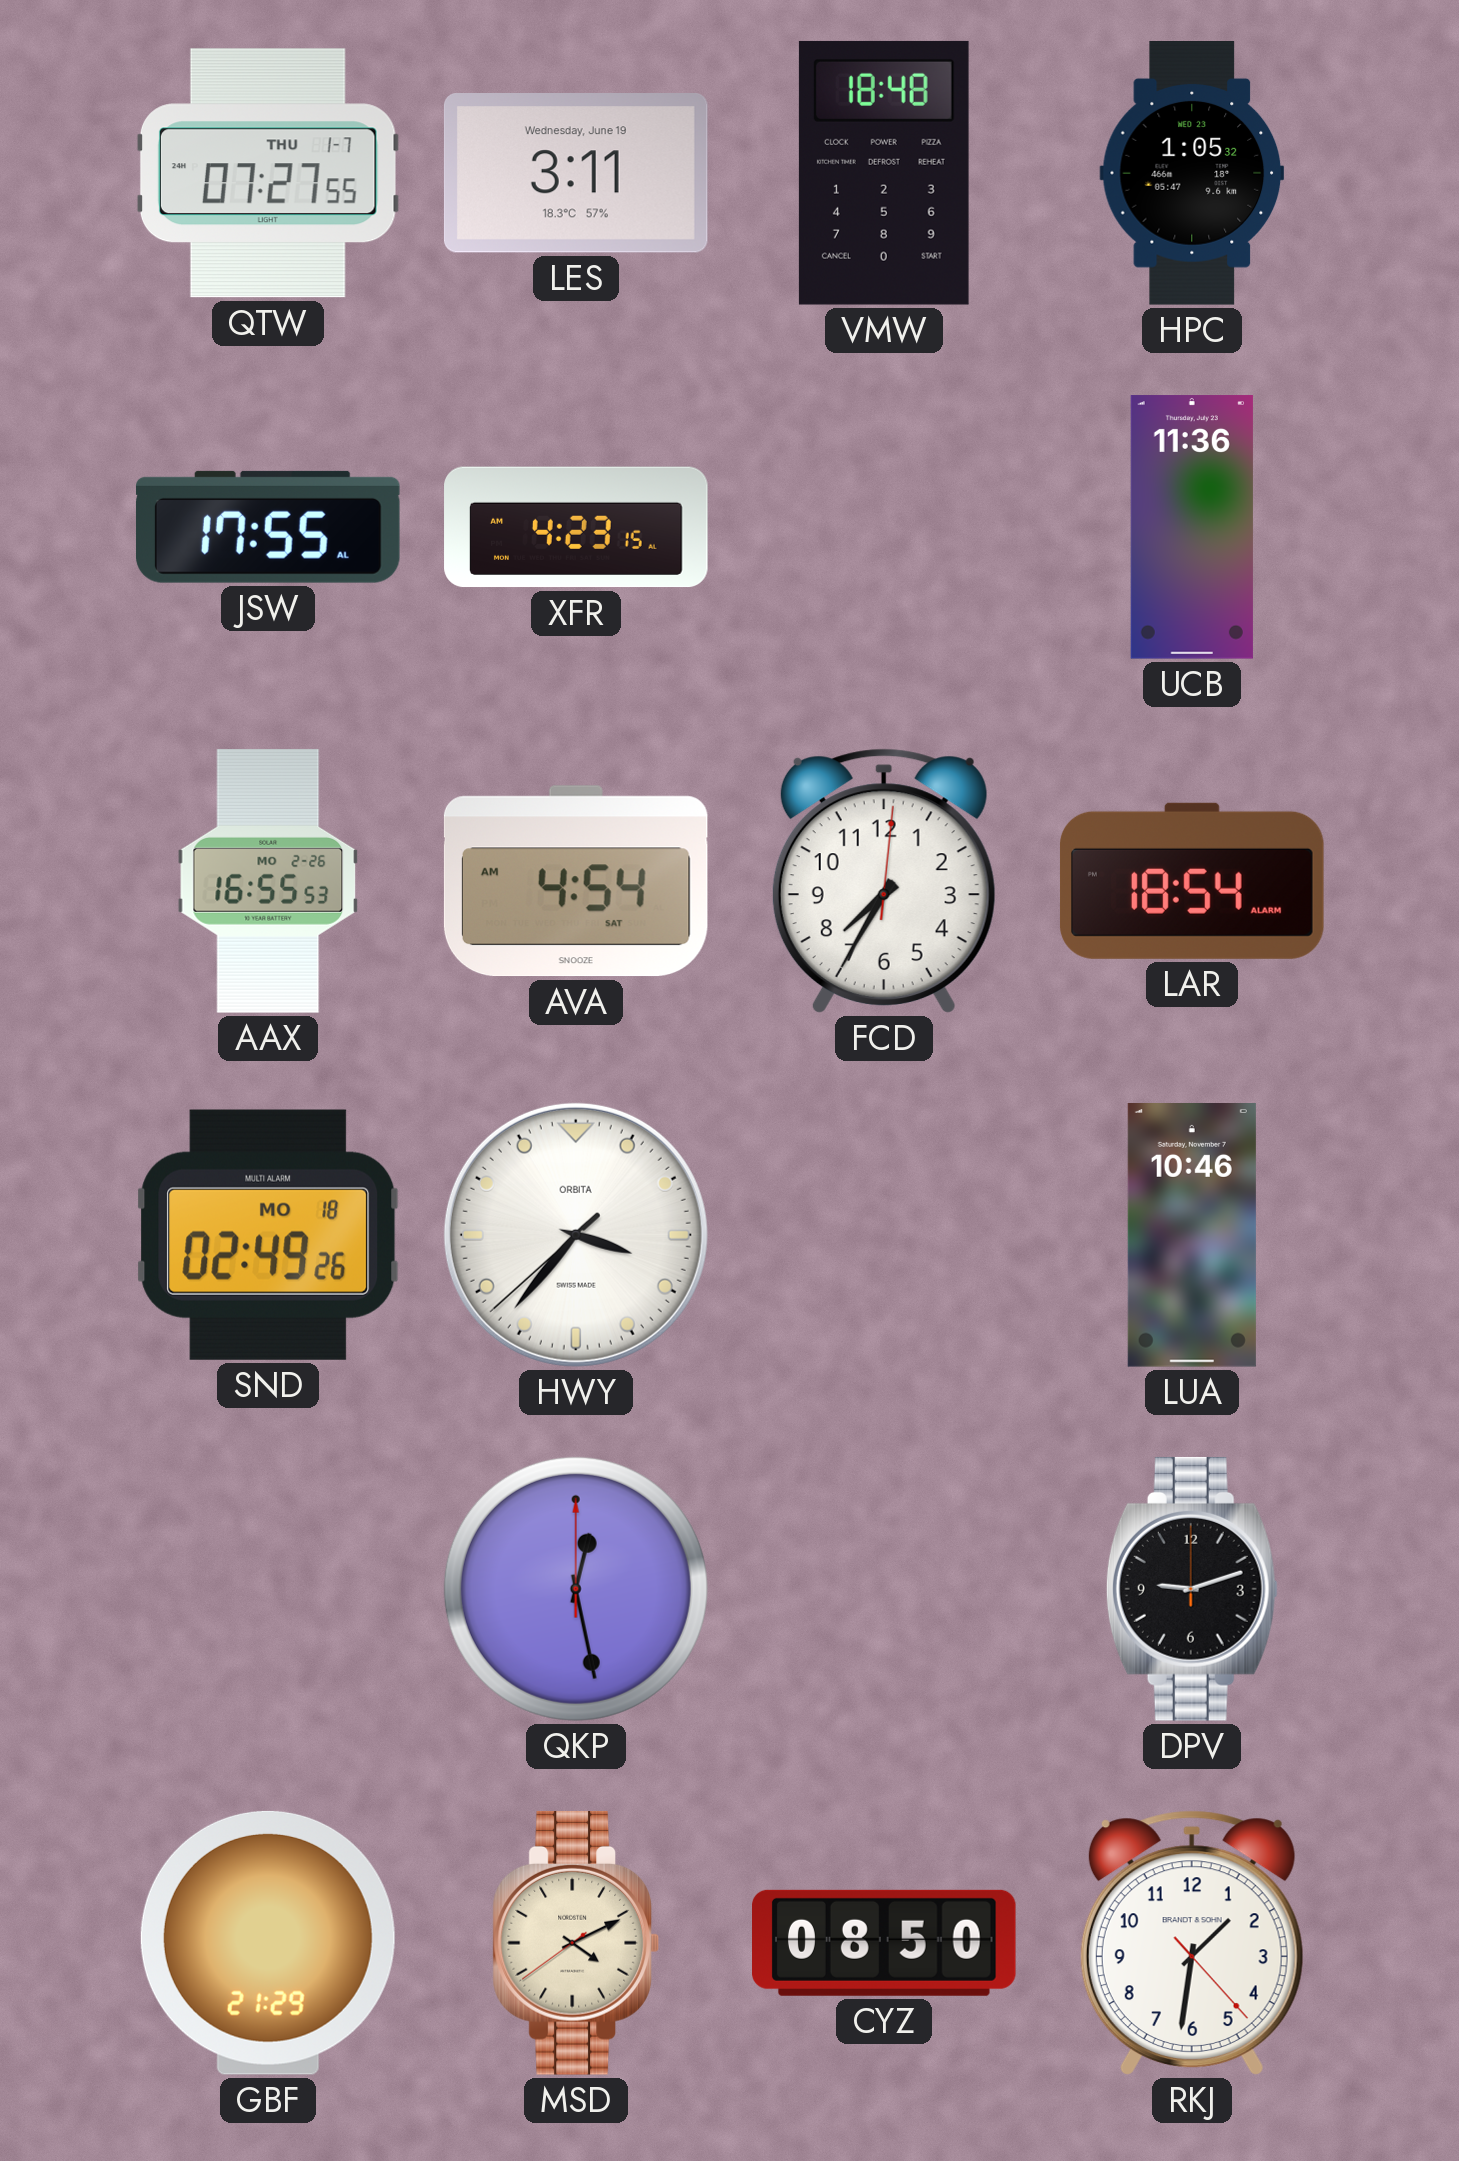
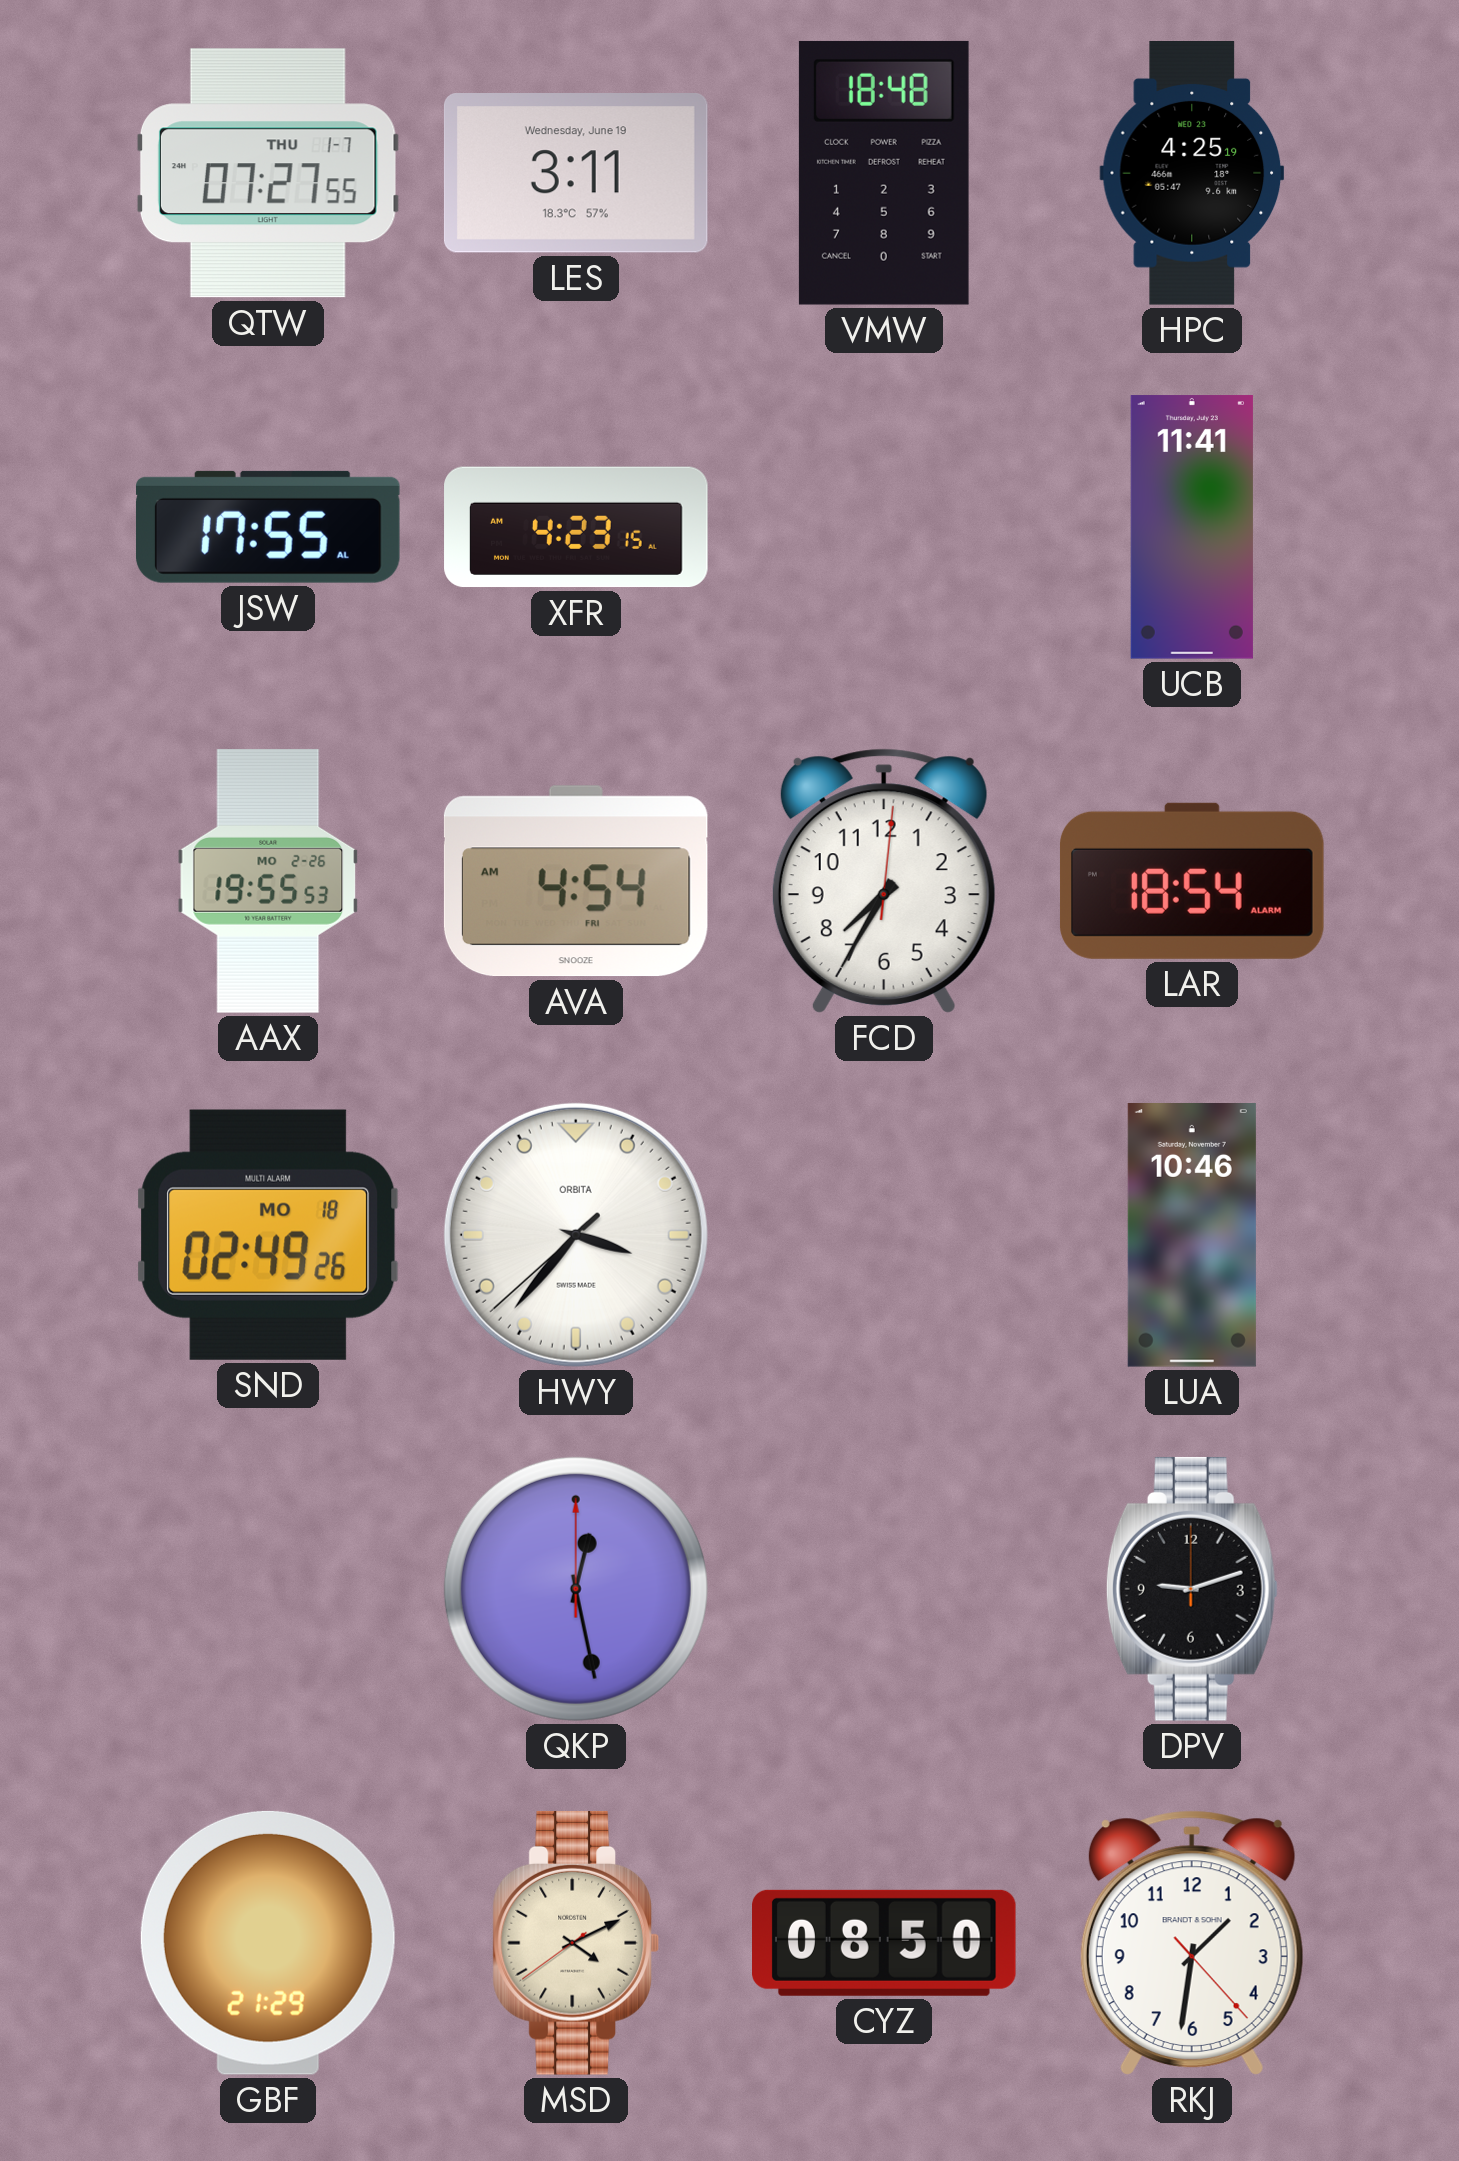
HPC: 1:05 -> 4:25 (1192, 174)
UCB: 11:36 -> 11:41 (1192, 527)
AAX: 16:55 -> 19:55 (268, 881)
AVA date: SAT -> FRI (576, 881)
